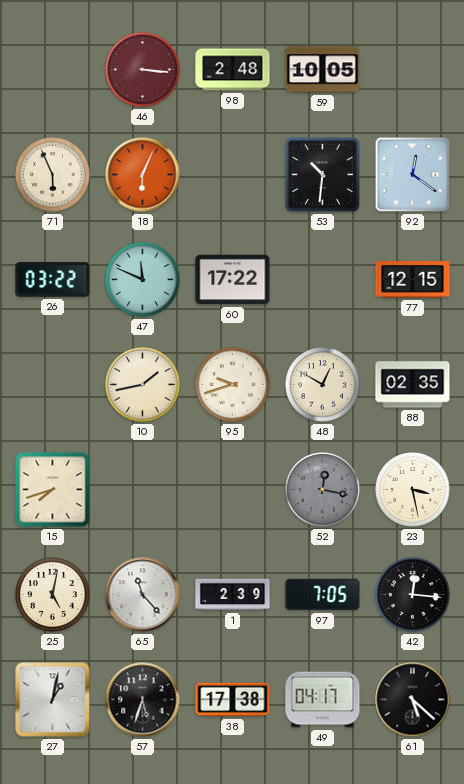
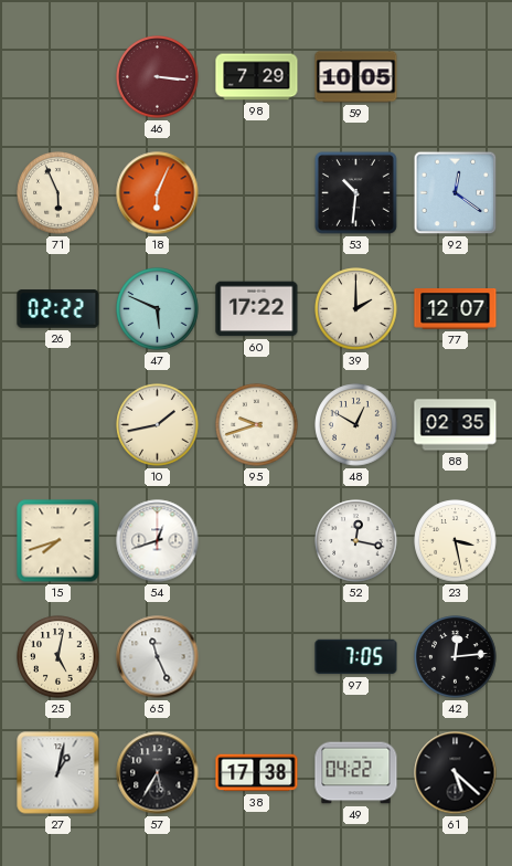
98: 2:48 -> 7:29 (257, 77)
26: 03:22 -> 02:22 (58, 309)
47: 11:49 -> 5:49 (158, 309)
39: none -> 2:00 (356, 309)
77: 12:15 -> 12:07 (456, 309)
54: none -> 12:42 (158, 541)
52 dial: grey -> white (356, 541)
65: 11:23 -> 11:26 (158, 657)
1: 2:39 -> none (233, 595)
42: 12:16 -> 12:14 (456, 657)
57: 5:33 -> 5:35 (158, 773)
49: 04:17 -> 04:22 (356, 773)
